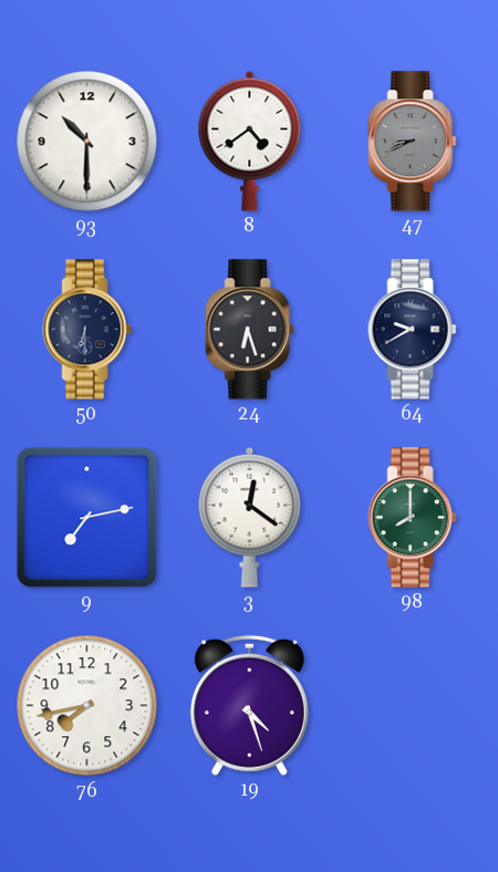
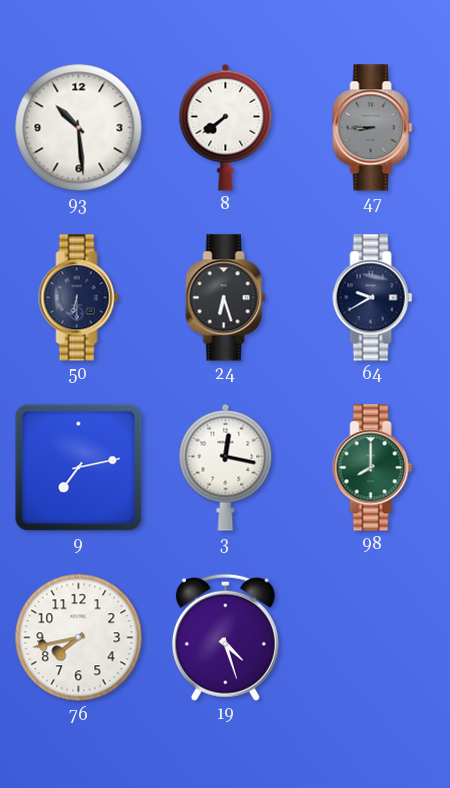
93: 10:30 -> 10:29 (79, 128)
8: 4:39 -> 7:39 (226, 127)
47: 8:41 -> 8:45 (373, 128)
3: 12:21 -> 12:17 (226, 467)
